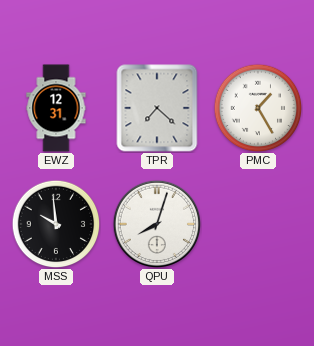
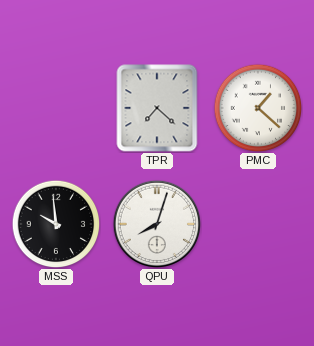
EWZ: 12:31 -> none (56, 108)
PMC: 1:25 -> 1:22 (258, 108)
